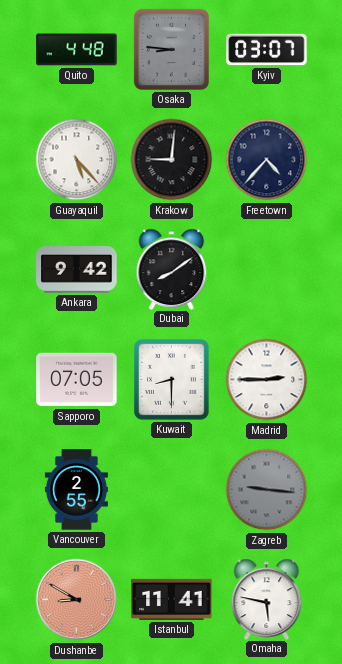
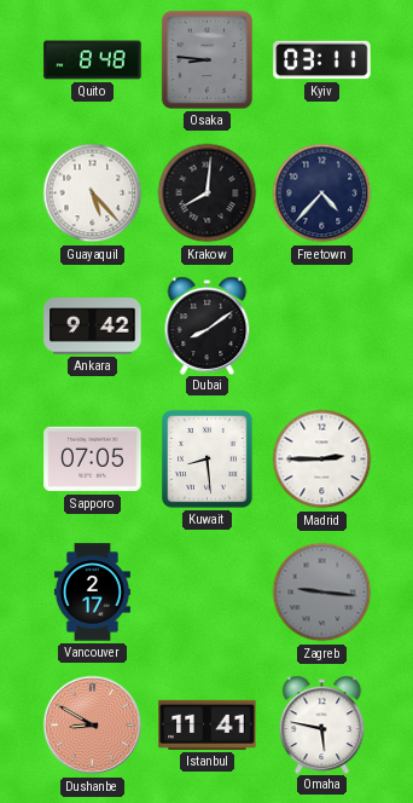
Quito: 4:48 -> 8:48 (93, 60)
Kyiv: 03:07 -> 03:11 (322, 60)
Krakow: 9:01 -> 8:01 (208, 193)
Kuwait: 8:30 -> 8:29 (208, 460)
Vancouver: 2:55 -> 2:17 (92, 593)
